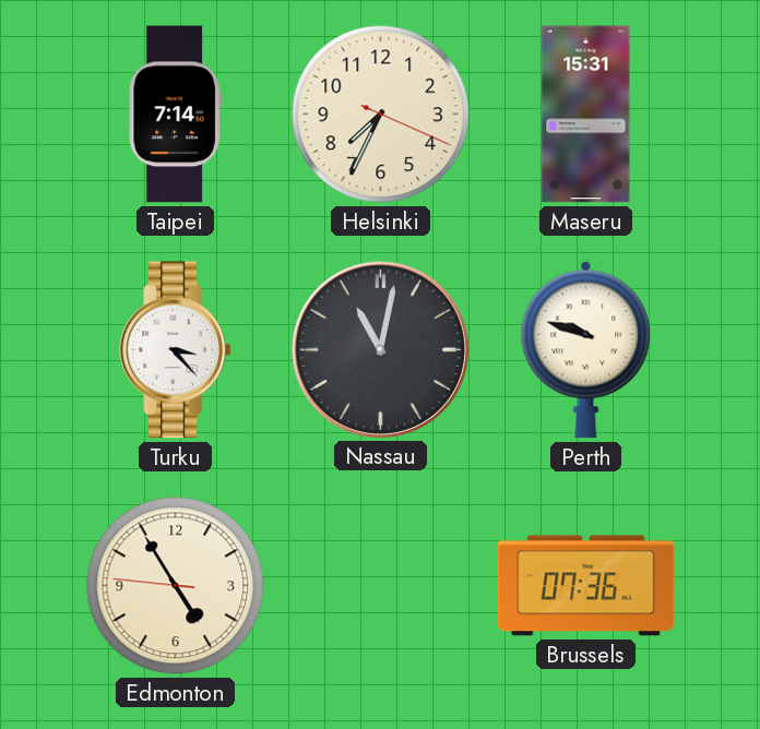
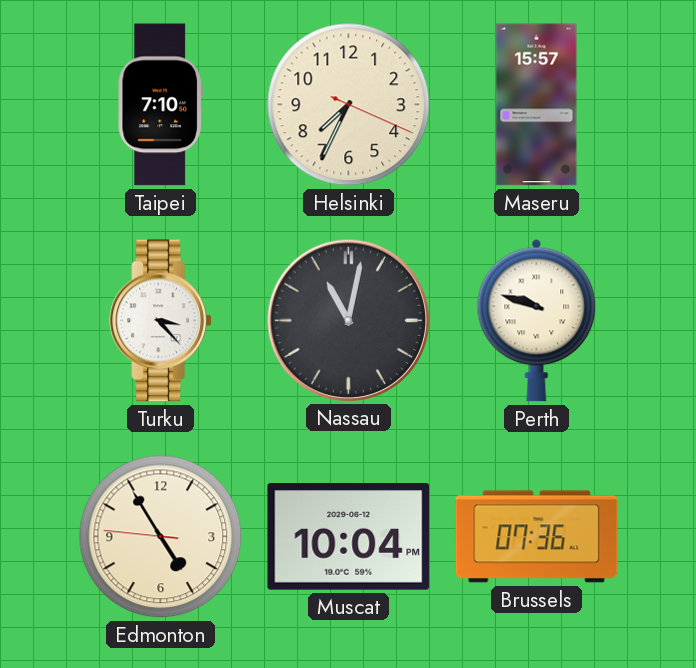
Taipei: 7:14 -> 7:10 (160, 105)
Maseru: 15:31 -> 15:57 (537, 105)
Muscat: none -> 10:04 (349, 537)
